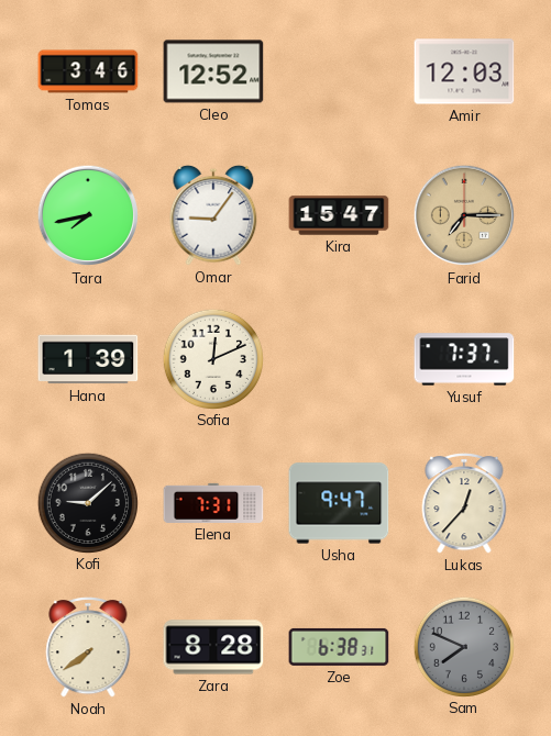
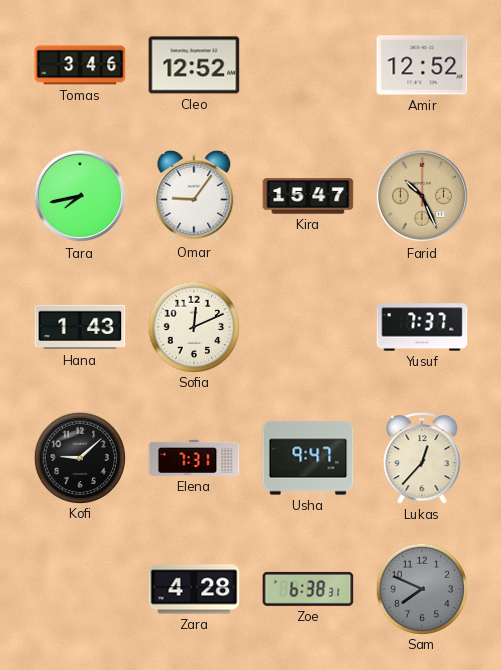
Amir: 12:03 -> 12:52 (422, 65)
Farid: 7:15 -> 10:26 (422, 196)
Hana: 1:39 -> 1:43 (80, 327)
Noah: 7:39 -> none (88, 648)
Zara: 8:28 -> 4:28 (194, 589)
